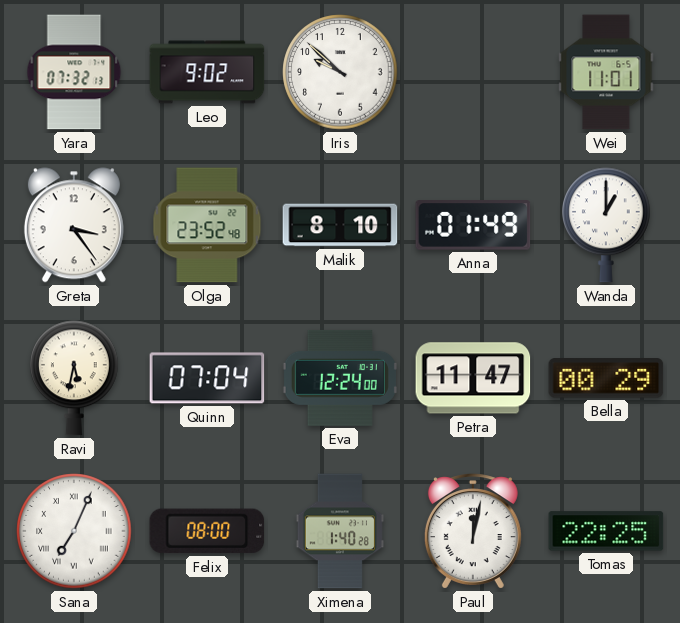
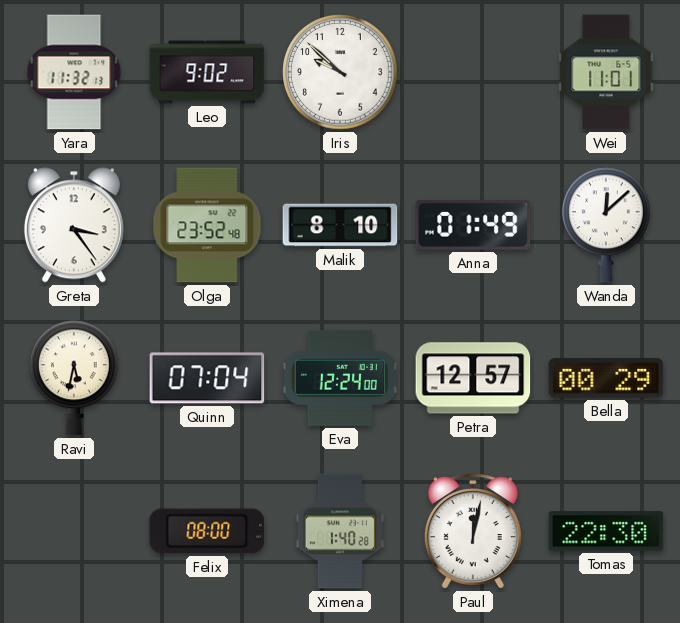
Yara: 07:32 -> 11:32 (74, 72)
Wanda: 1:00 -> 12:08 (607, 225)
Petra: 11:47 -> 12:57 (473, 378)
Sana: 7:04 -> none (74, 531)
Tomas: 22:25 -> 22:30 (606, 531)
